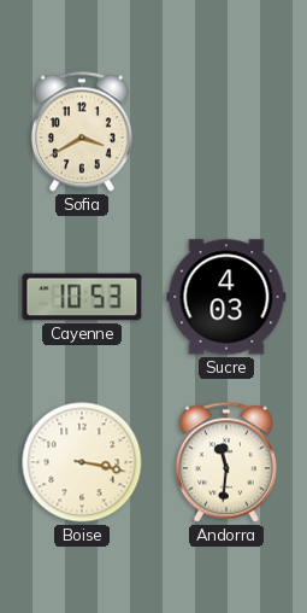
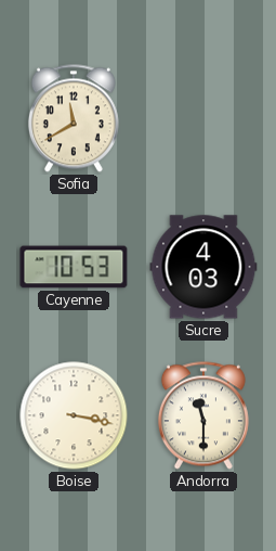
Sofia: 3:40 -> 11:40 (74, 118)
Andorra: 11:31 -> 11:30 (203, 415)
